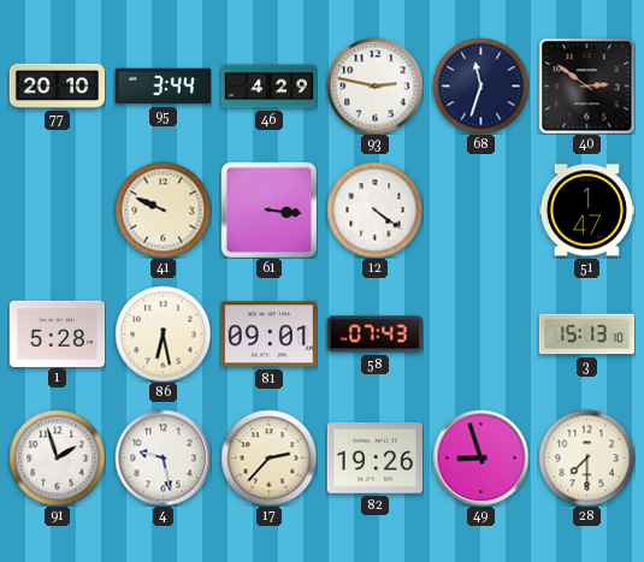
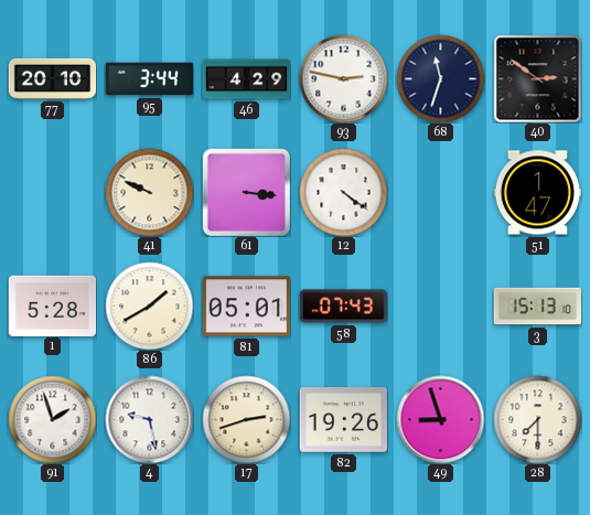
86: 6:28 -> 1:40 (149, 305)
81: 09:01 -> 05:01 (246, 307)
17: 2:37 -> 2:42 (246, 419)
